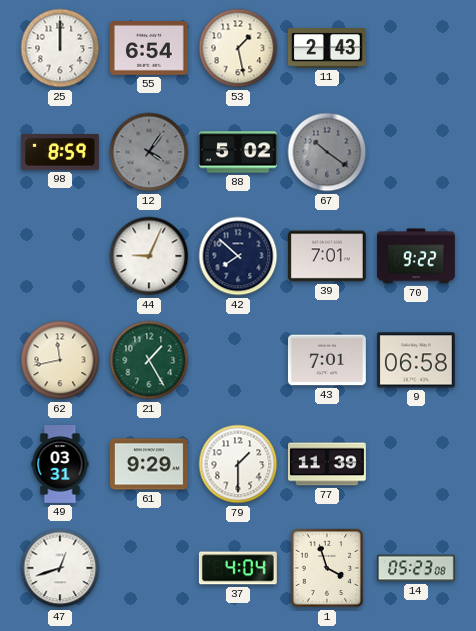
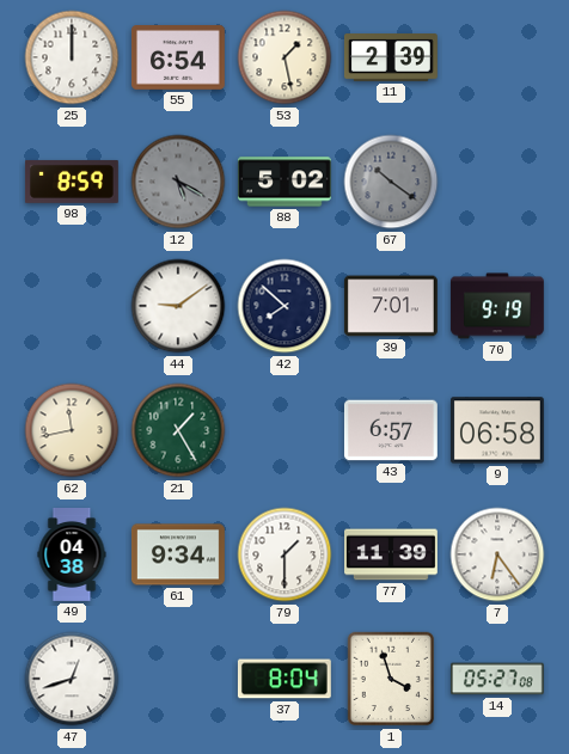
11: 2:43 -> 2:39 (391, 57)
12: 4:06 -> 5:20 (178, 182)
44: 9:04 -> 9:09 (178, 306)
70: 9:22 -> 9:19 (497, 306)
43: 7:01 -> 6:57 (391, 430)
49: 03:31 -> 04:38 (72, 556)
61: 9:29 -> 9:34 (178, 554)
7: none -> 6:24 (497, 554)
37: 4:04 -> 8:04 (284, 679)
14: 05:23 -> 05:27 (497, 679)
